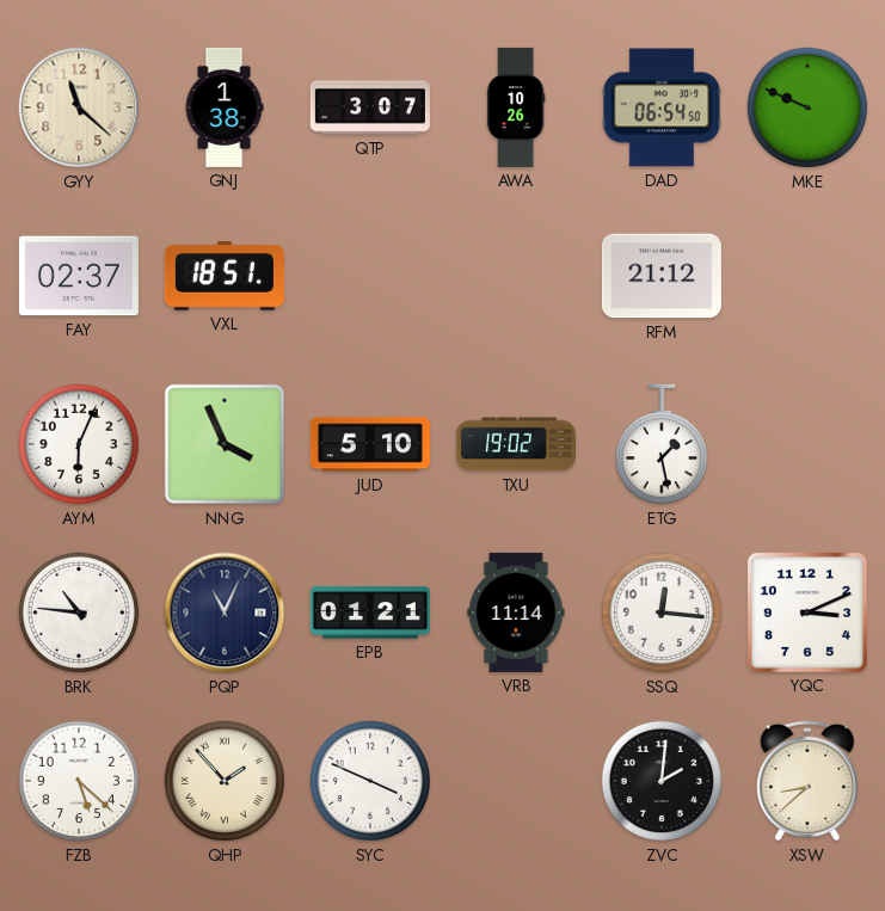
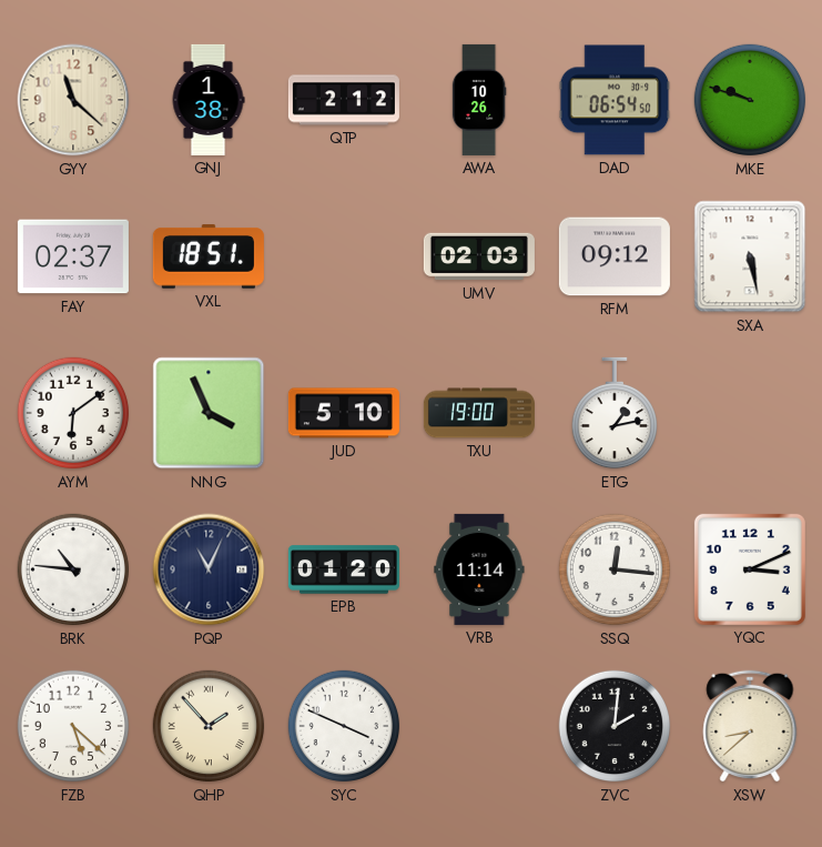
QTP: 3:07 -> 2:12 (344, 100)
MKE: 9:49 -> 9:48 (750, 100)
UMV: none -> 02:03 (479, 256)
RFM: 21:12 -> 09:12 (615, 256)
SXA: none -> 5:28 (750, 256)
AYM: 6:04 -> 6:09 (73, 413)
TXU: 19:02 -> 19:00 (479, 413)
ETG: 1:28 -> 1:13 (613, 413)
EPB: 01:21 -> 01:20 (344, 569)
